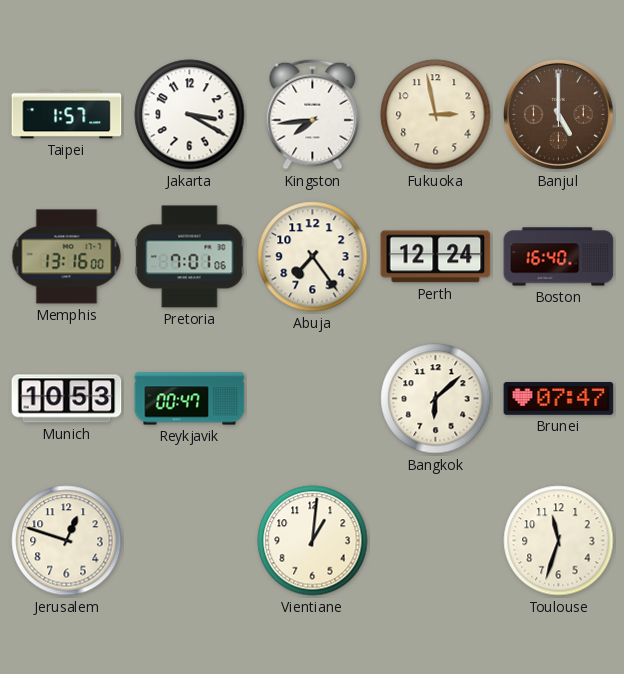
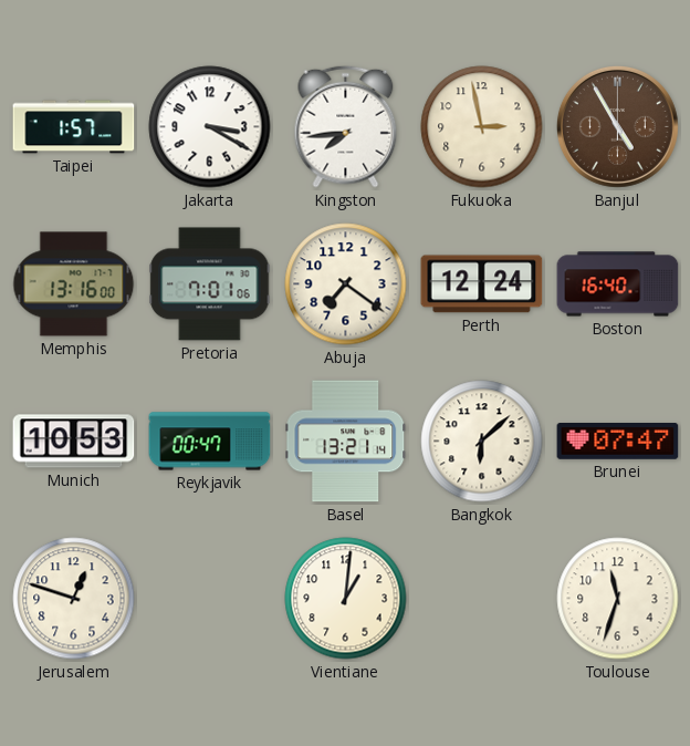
Banjul: 5:00 -> 4:55 (617, 126)
Abuja: 7:24 -> 7:21 (346, 284)
Basel: none -> 13:21 (346, 442)
